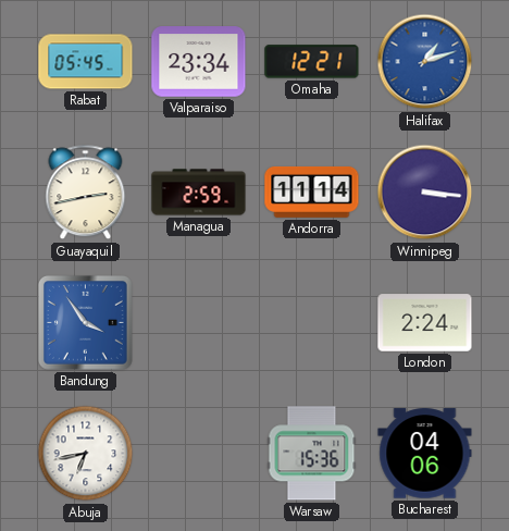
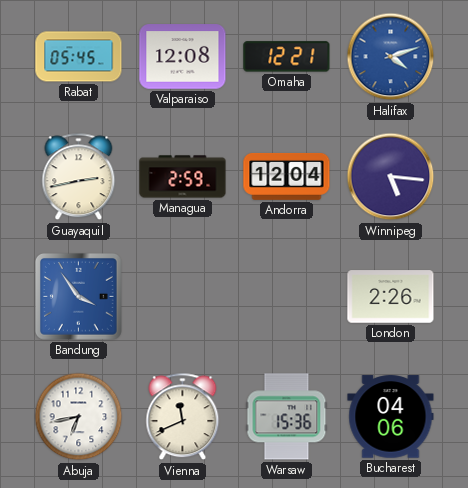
Valparaiso: 23:34 -> 12:08 (183, 57)
Halifax: 1:12 -> 4:12 (391, 57)
Andorra: 11:14 -> 12:04 (287, 176)
Winnipeg: 3:16 -> 5:16 (391, 177)
London: 2:24 -> 2:26 (391, 297)
Vienna: none -> 11:41 (183, 417)
